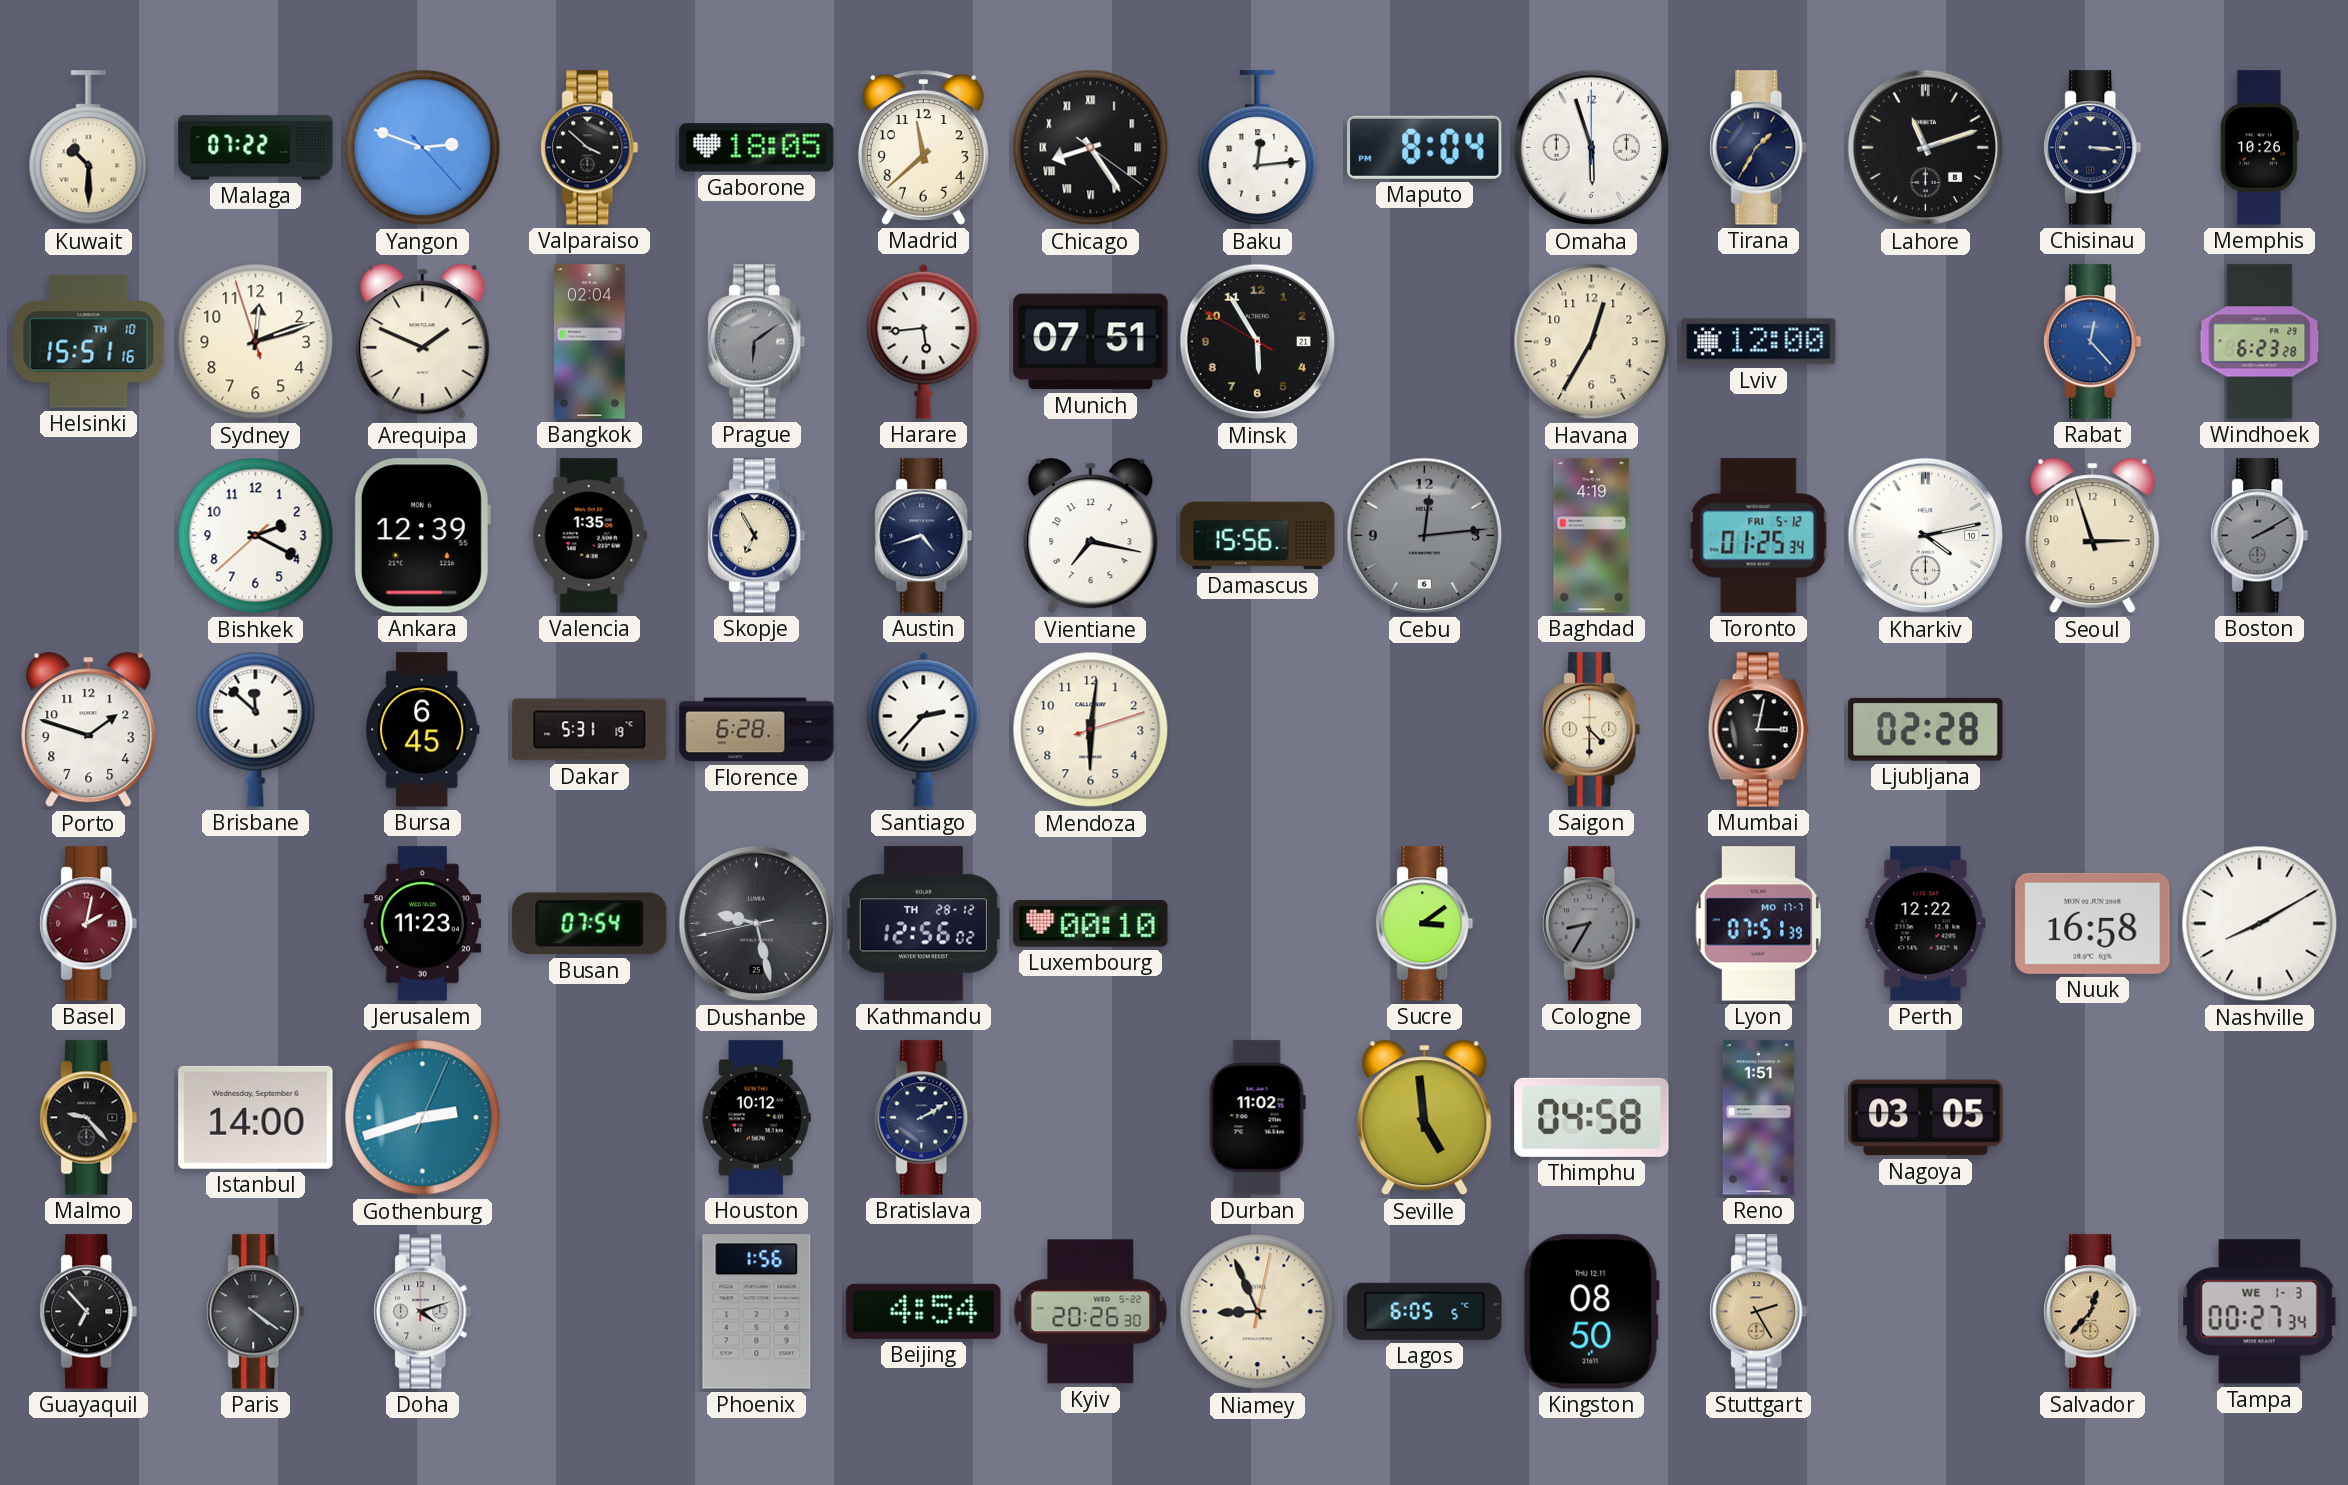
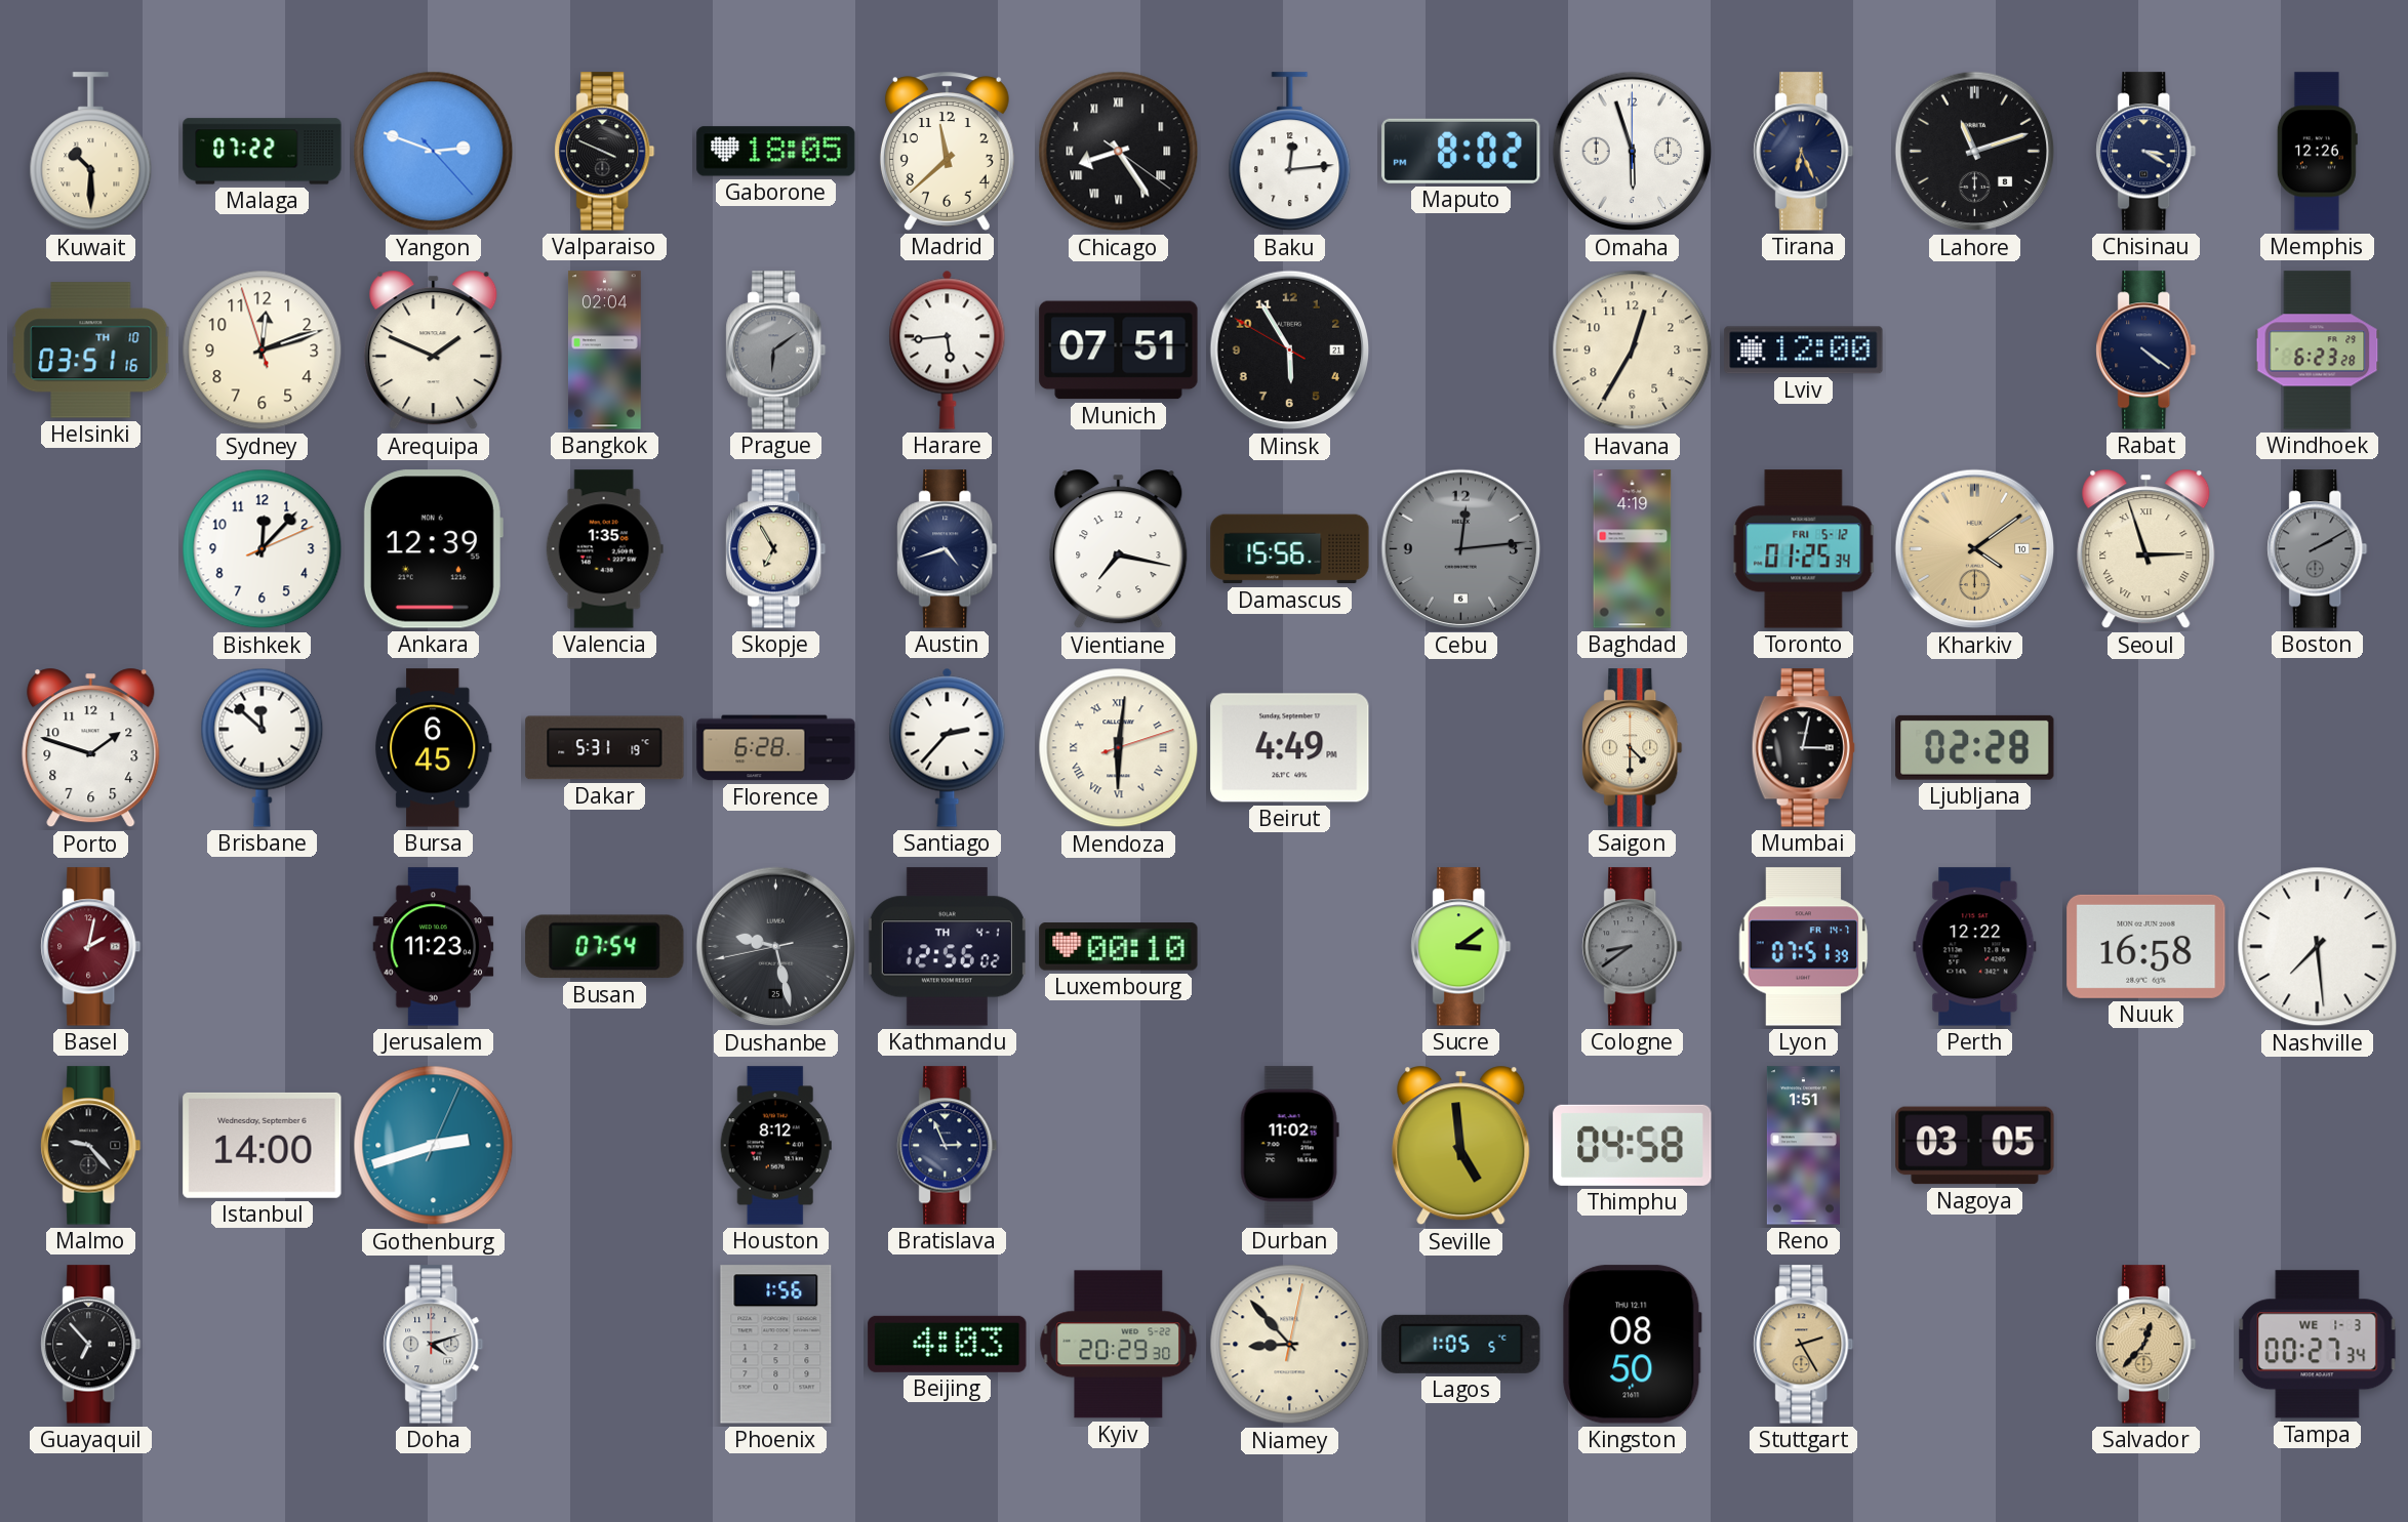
Valparaiso: 3:52 -> 3:49 (605, 152)
Maputo: 8:04 -> 8:02 (1461, 151)
Tirana: 1:35 -> 6:26 (1804, 152)
Chisinau: 3:16 -> 3:20 (2146, 152)
Memphis: 10:26 -> 12:26 (2317, 152)
Helsinki: 15:51 -> 03:51 (91, 351)
Rabat: 12:23 -> 4:21 (2146, 351)
Rabat dial: blue -> navy (2146, 351)
Bishkek: 2:19 -> 12:07 (263, 549)
Kharkiv: 4:13 -> 4:09 (1975, 549)
Kharkiv dial: white -> champagne (1975, 549)
Seoul numerals: Arabic -> Roman (2146, 549)
Mendoza numerals: Arabic -> Roman (1119, 748)
Beirut: none -> 4:49 (1290, 748)
Kathmandu date: TH 28-12 -> TH 4-1 (947, 947)
Cologne: 8:35 -> 8:39 (1633, 947)
Lyon date: MO 17-7 -> FR 14-7 (1804, 947)
Nashville: 8:10 -> 7:29 (2318, 947)
Houston: 10:12 -> 8:12 (775, 1146)
Bratislava: 2:10 -> 2:56 (948, 1146)
Paris: 4:21 -> none (256, 1312)
Beijing: 4:54 -> 4:03 (948, 1344)
Kyiv: 20:26 -> 20:29 (1119, 1345)
Niamey: 8:56 -> 8:53 (1290, 1345)
Lagos: 6:05 -> 1:05 (1461, 1344)
